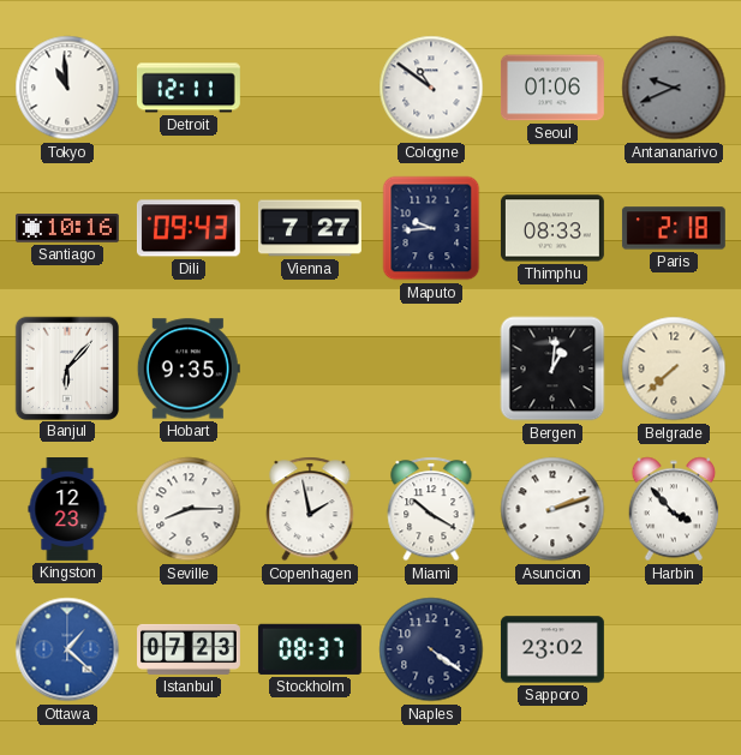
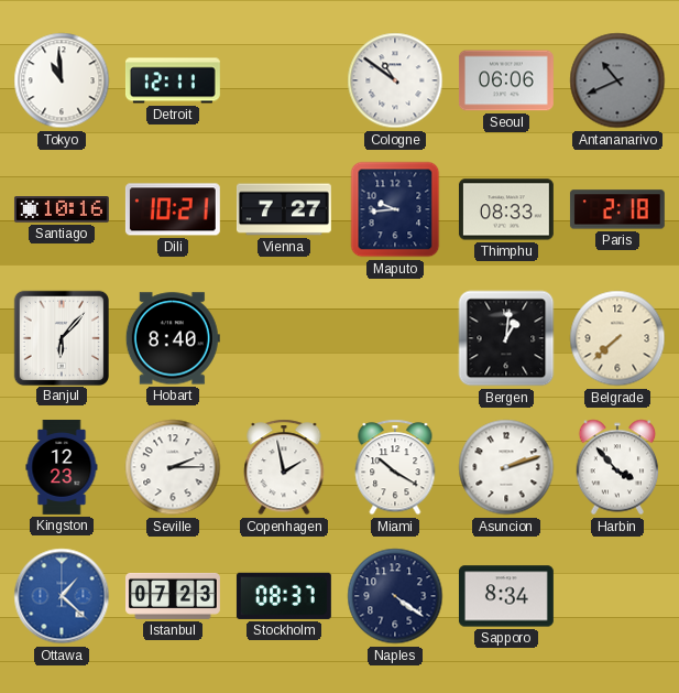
Seoul: 01:06 -> 06:06 (506, 80)
Antananarivo: 9:41 -> 10:41 (617, 80)
Dili: 09:43 -> 10:21 (173, 209)
Hobart: 9:35 -> 8:40 (173, 338)
Seville: 8:15 -> 2:15 (173, 467)
Sapporo: 23:02 -> 8:34 (506, 596)
